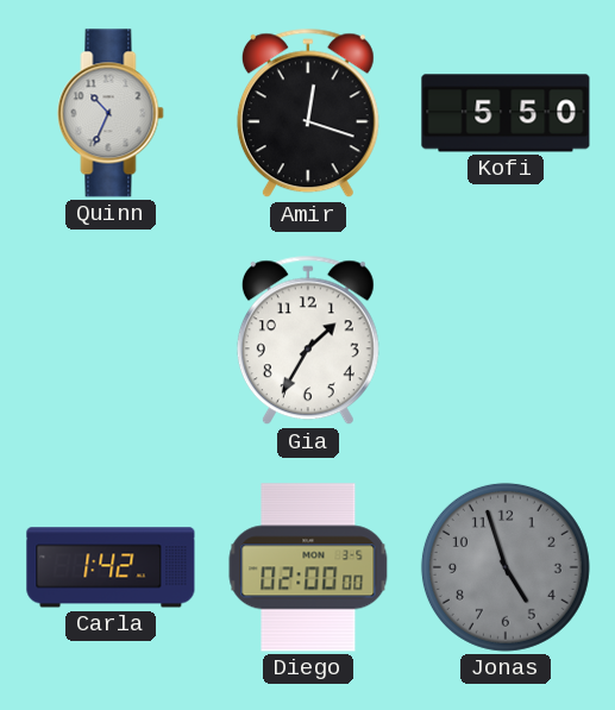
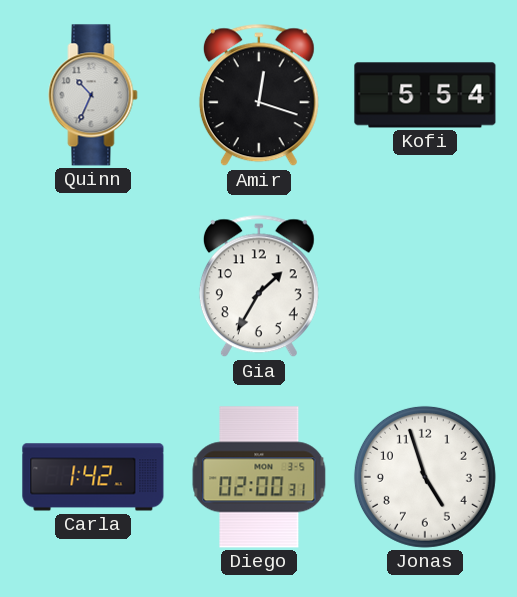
Kofi: 5:50 -> 5:54 (425, 95)
Diego: 02:00:00 -> 02:00:31 (259, 477)
Jonas dial: grey -> white (425, 477)
